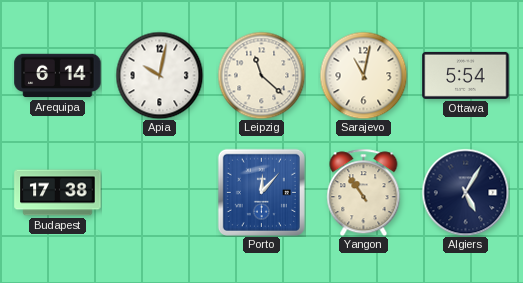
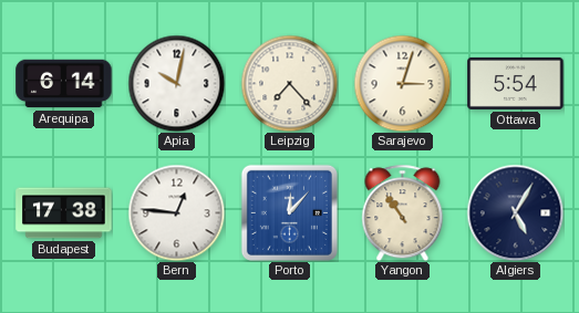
Leipzig: 11:22 -> 7:23 (289, 83)
Sarajevo: 11:02 -> 3:03 (402, 83)
Bern: none -> 12:46 (176, 212)
